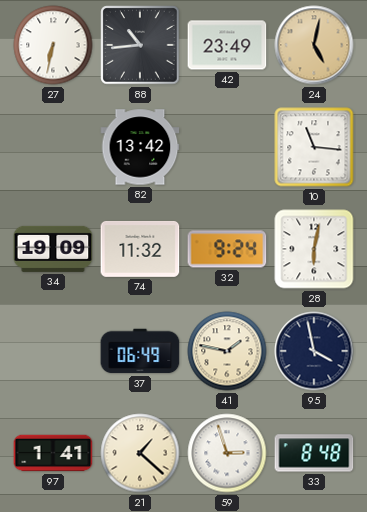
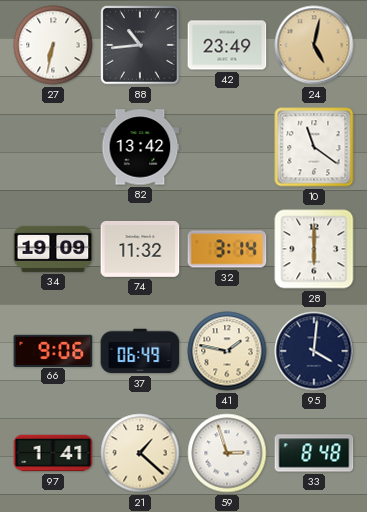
10: 11:16 -> 11:21 (314, 147)
32: 9:24 -> 3:14 (227, 249)
28: 6:02 -> 6:00 (314, 249)
66: none -> 9:06 (53, 350)
95: 3:58 -> 4:01 (314, 351)
